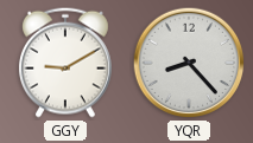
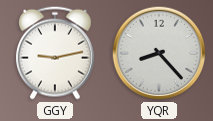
GGY: 9:10 -> 9:13 (55, 53)
